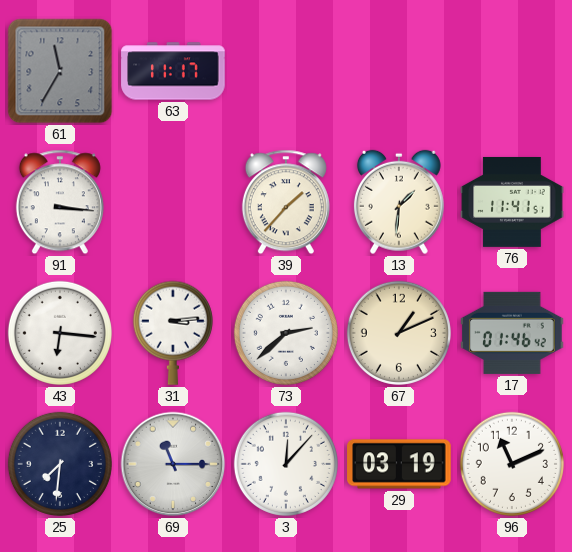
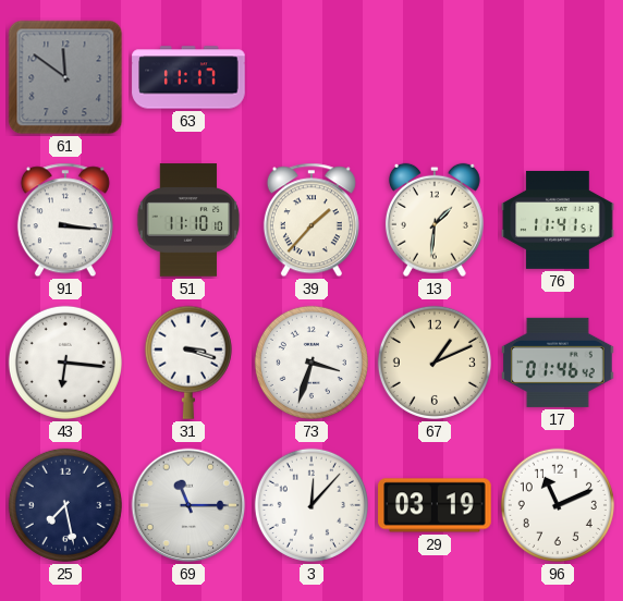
61: 11:35 -> 11:51 (65, 77)
51: none -> 11:10 (188, 220)
31: 3:14 -> 3:18 (188, 363)
73: 2:38 -> 3:33 (311, 363)
25: 7:31 -> 7:28 (65, 505)
